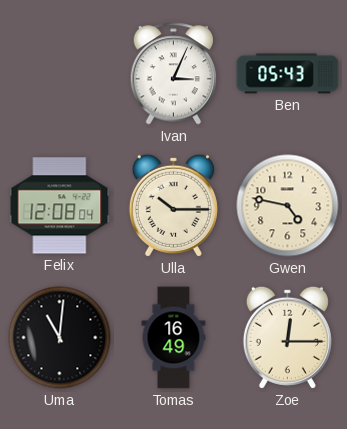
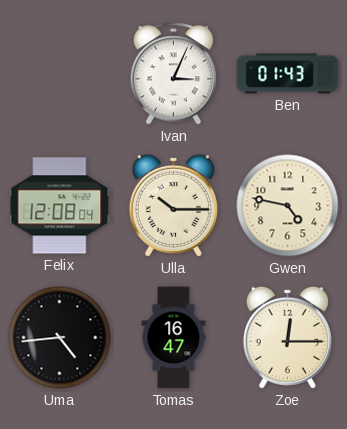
Ben: 05:43 -> 01:43 (288, 74)
Uma: 11:01 -> 4:44 (60, 338)
Tomas: 16:49 -> 16:47 (174, 338)
